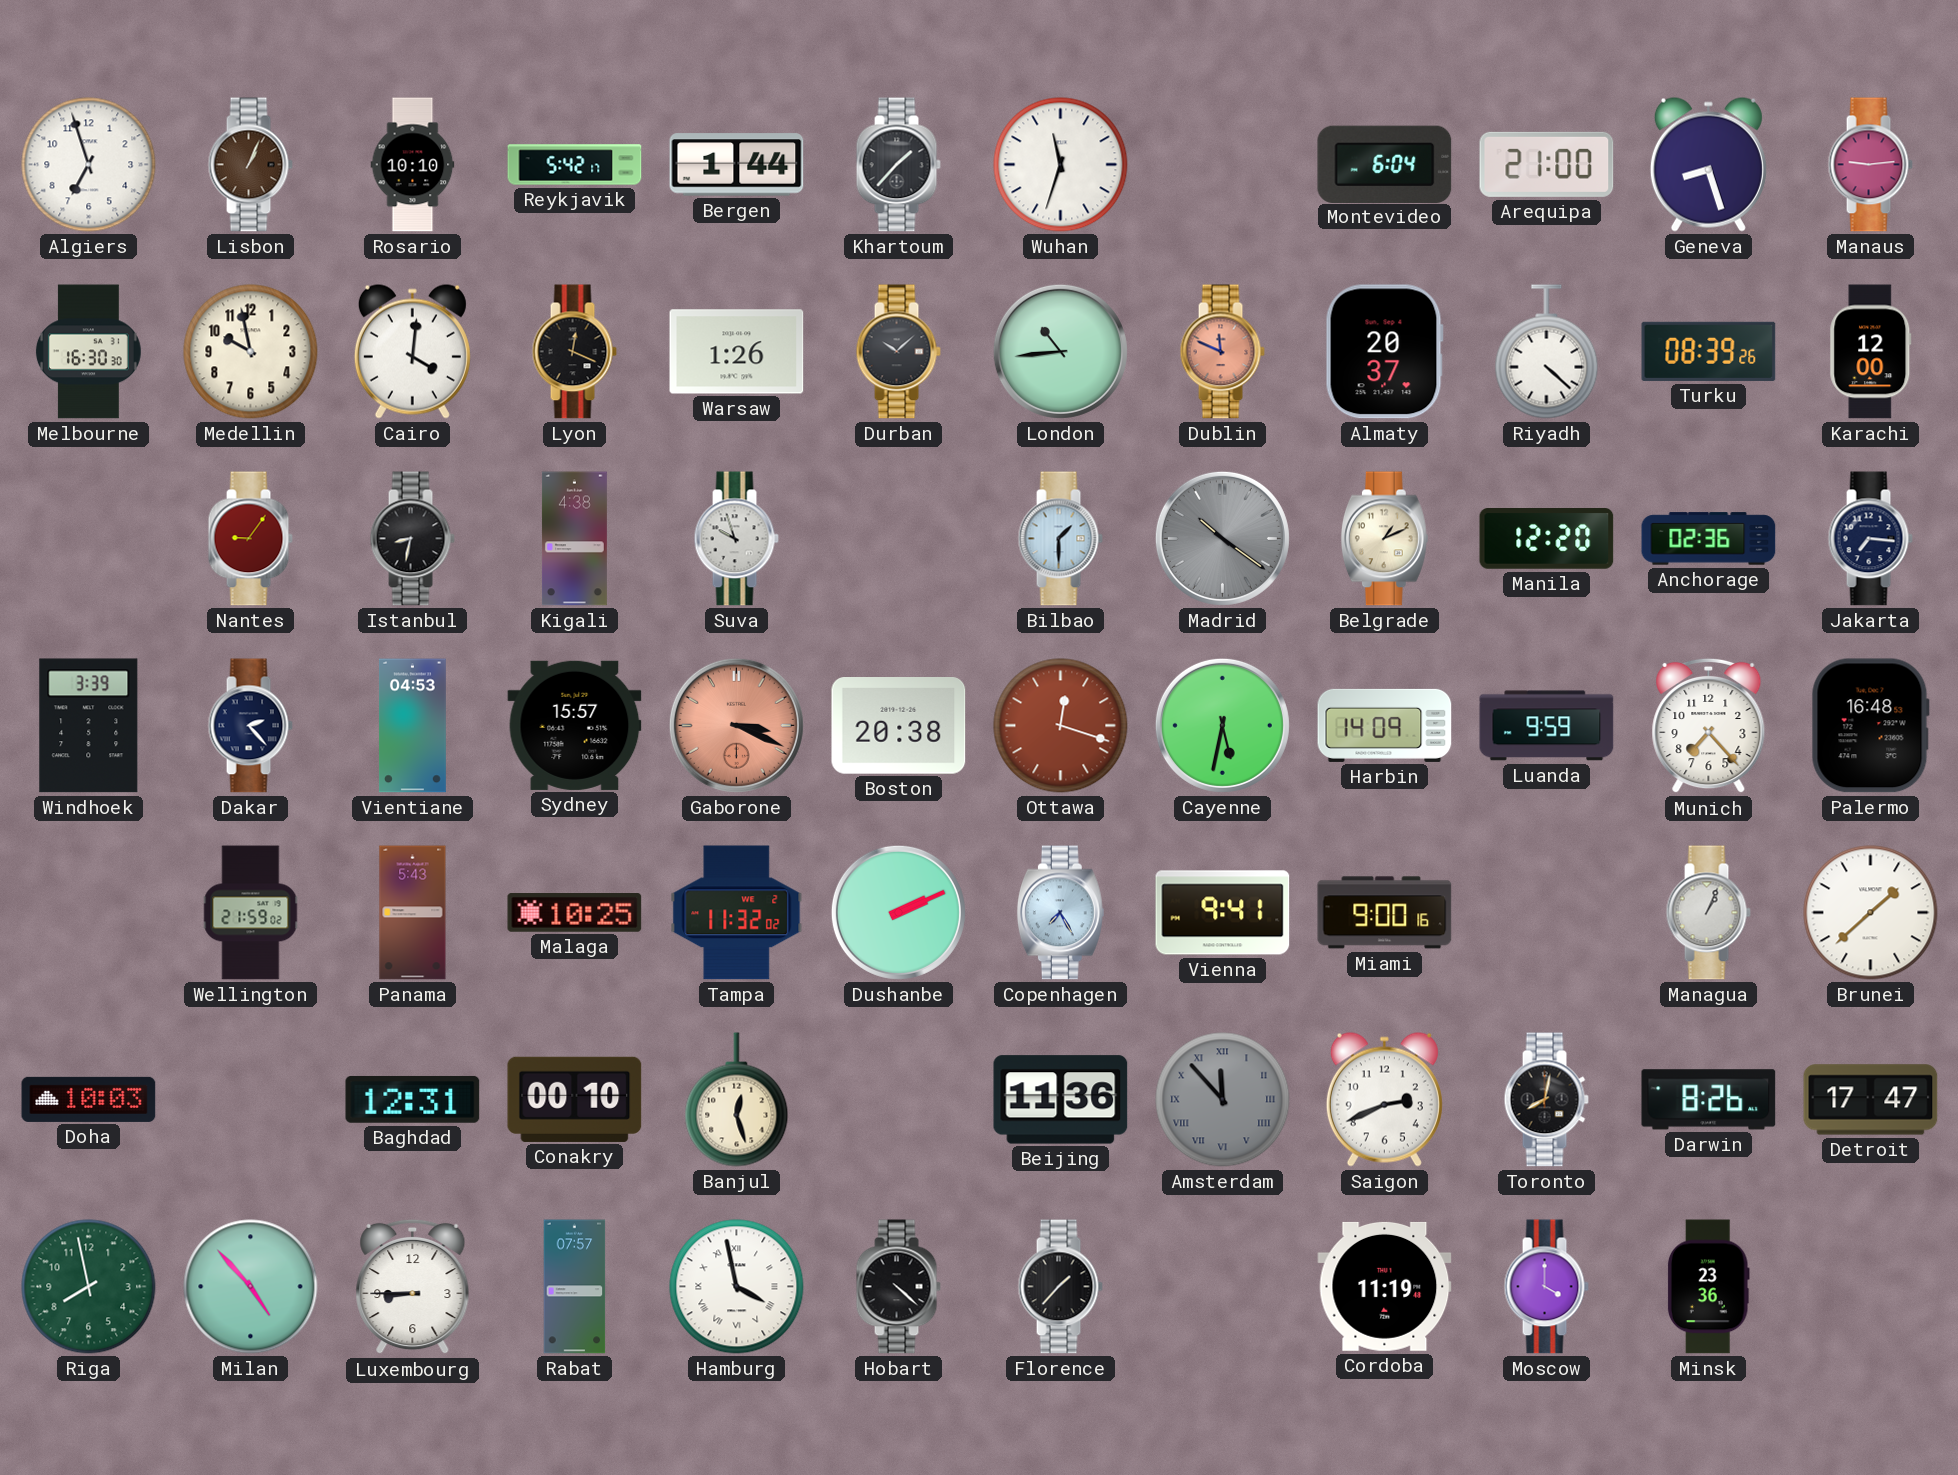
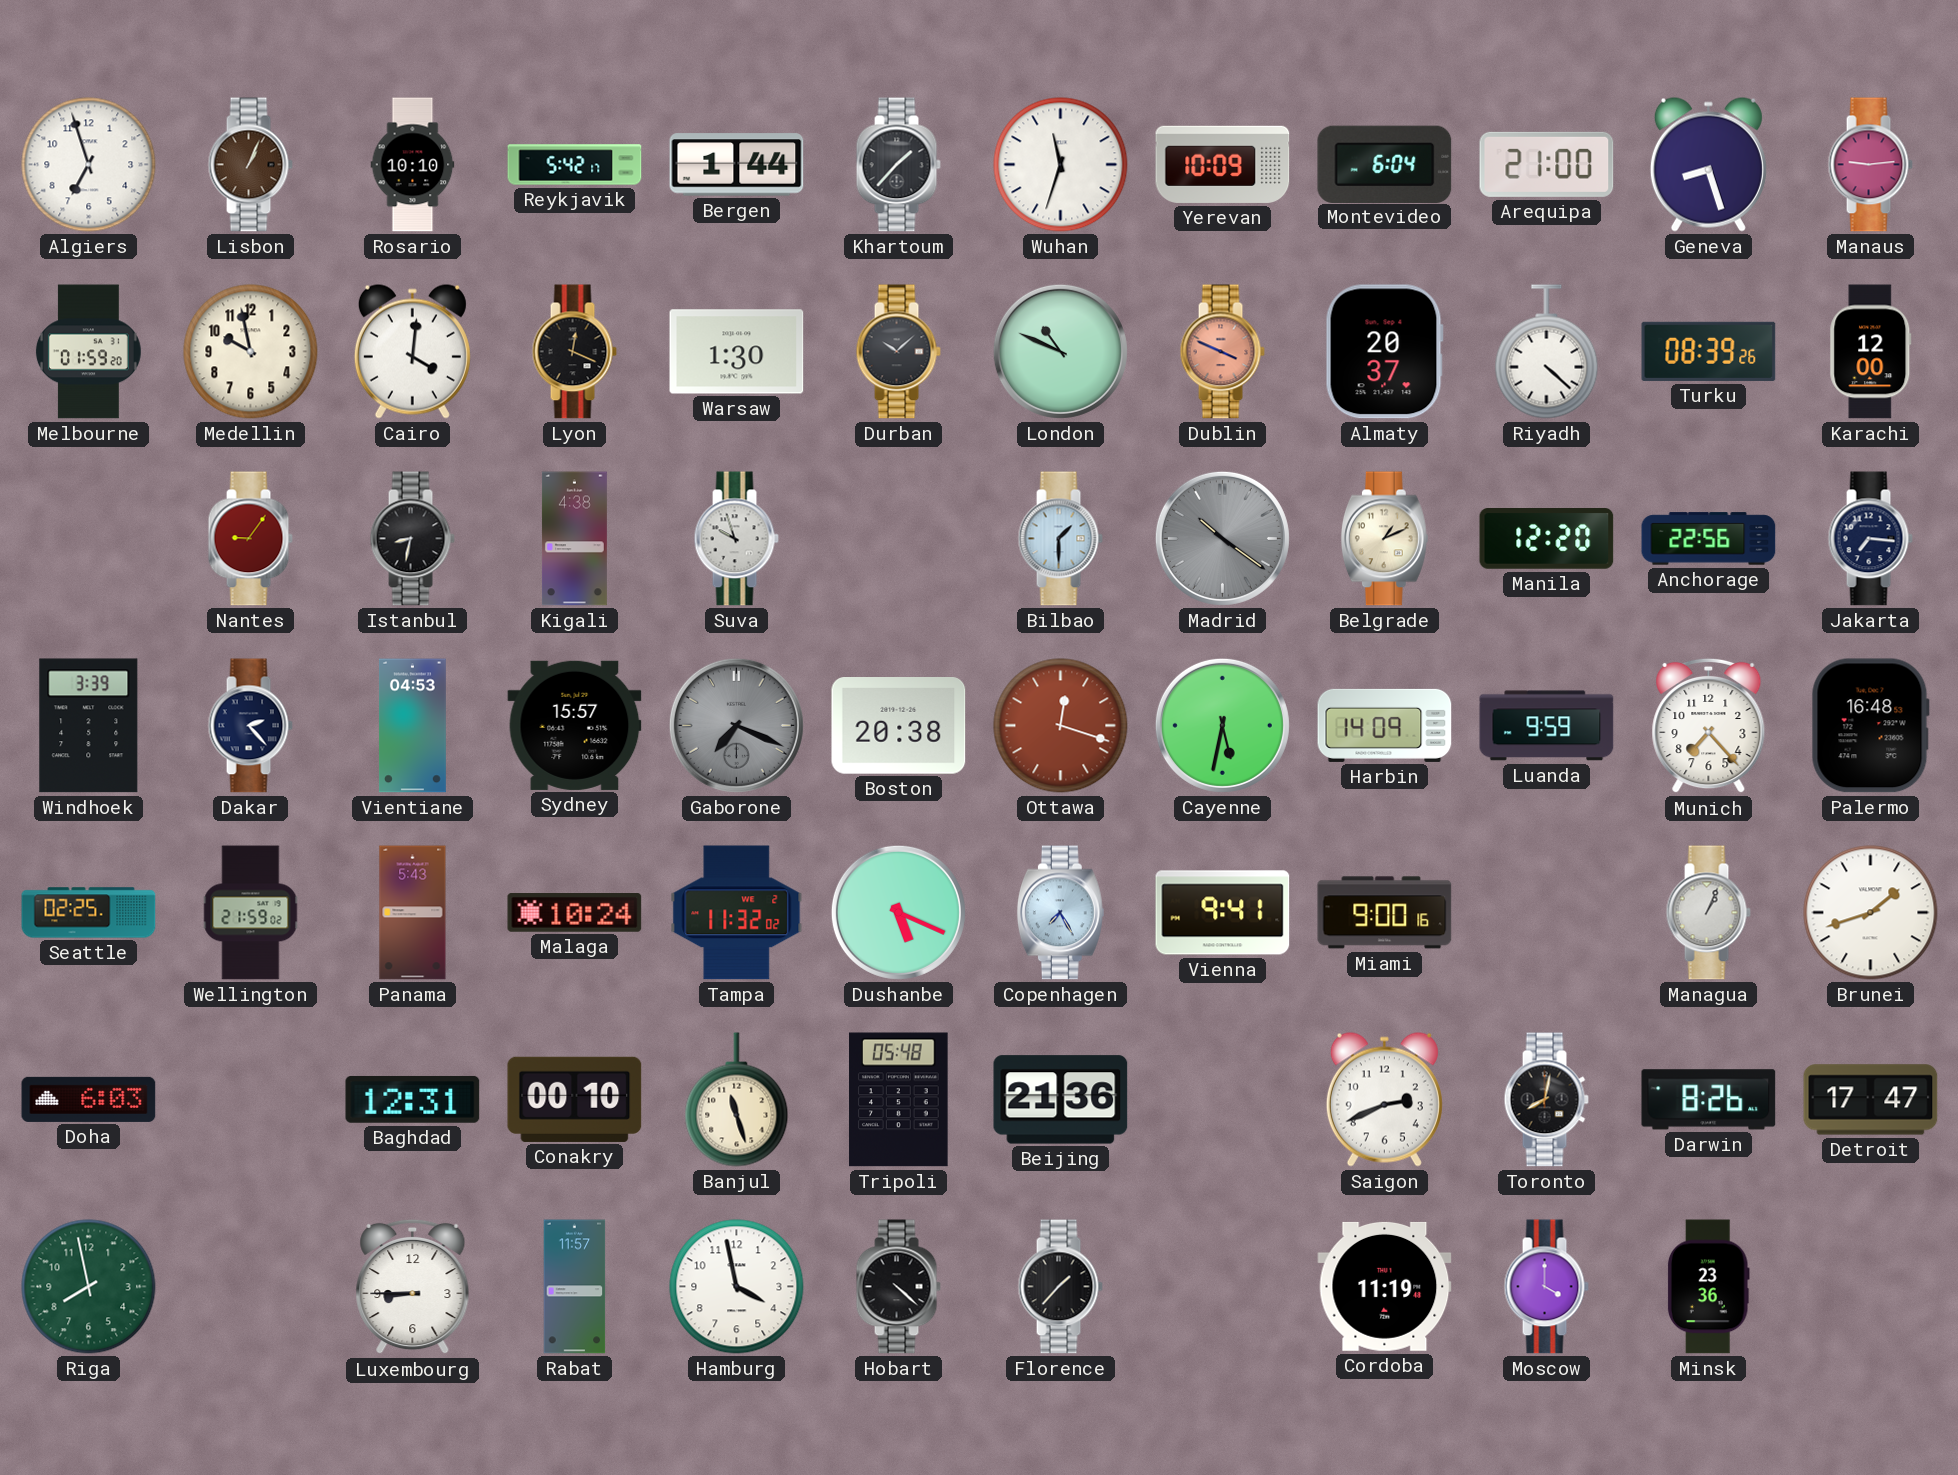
Yerevan: none -> 10:09 (1223, 164)
Melbourne: 16:30 -> 01:59 (88, 352)
Warsaw: 1:26 -> 1:30 (737, 352)
London: 10:44 -> 10:49 (1060, 351)
Dublin: 11:49 -> 3:49 (1222, 352)
Anchorage: 02:36 -> 22:56 (1709, 539)
Gaborone: 3:19 -> 7:19 (736, 725)
Gaborone dial: salmon -> grey (736, 725)
Seattle: none -> 02:25 (89, 913)
Malaga: 10:25 -> 10:24 (575, 913)
Dushanbe: 2:11 -> 5:19 (898, 912)
Brunei: 1:38 -> 1:42 (1871, 913)
Doha: 10:03 -> 6:03 (89, 1099)
Banjul: 12:27 -> 11:27 (737, 1100)
Tripoli: none -> 05:48 (899, 1100)
Beijing: 11:36 -> 21:36 (1061, 1100)
Amsterdam: 11:53 -> none (1223, 1100)
Milan: 4:53 -> none (251, 1287)
Rabat: 07:57 -> 11:57 (575, 1287)
Hamburg numerals: Roman -> Arabic (737, 1287)
